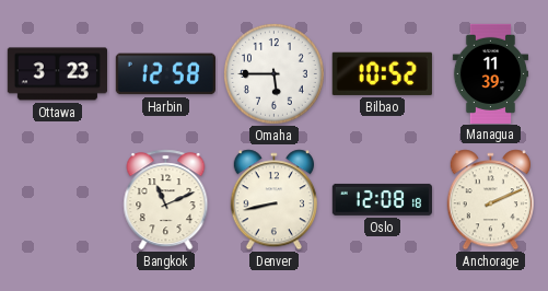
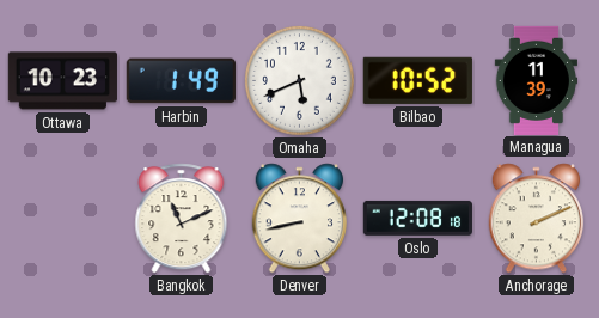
Ottawa: 3:23 -> 10:23 (62, 81)
Harbin: 12:58 -> 1:49 (181, 81)
Omaha: 5:45 -> 5:41 (300, 81)
